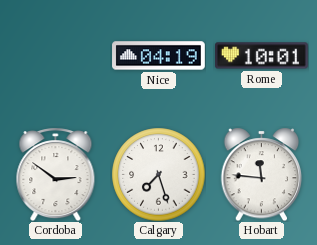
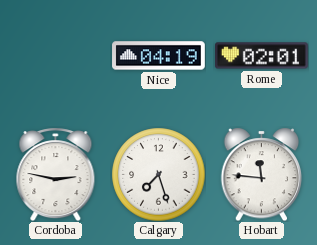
Rome: 10:01 -> 02:01 (262, 56)
Cordoba: 2:51 -> 2:47 (56, 174)
